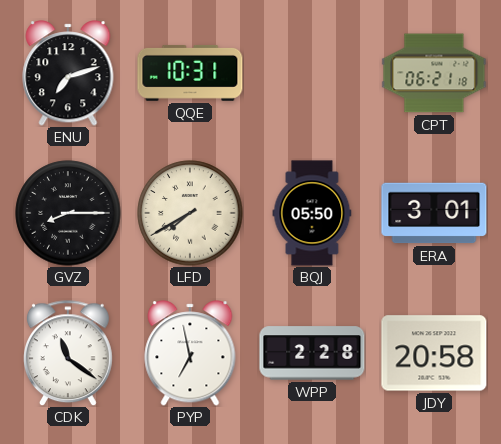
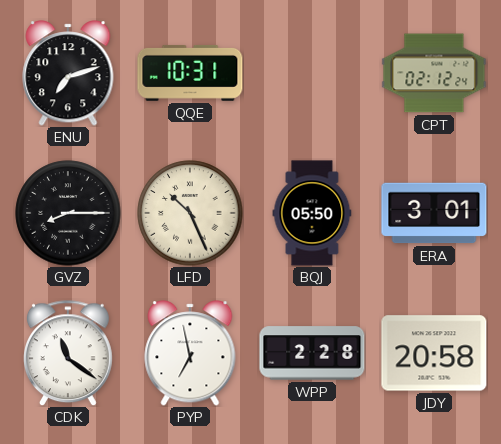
CPT: 06:21 -> 02:12 (434, 73)
LFD: 7:40 -> 10:26 (190, 213)
